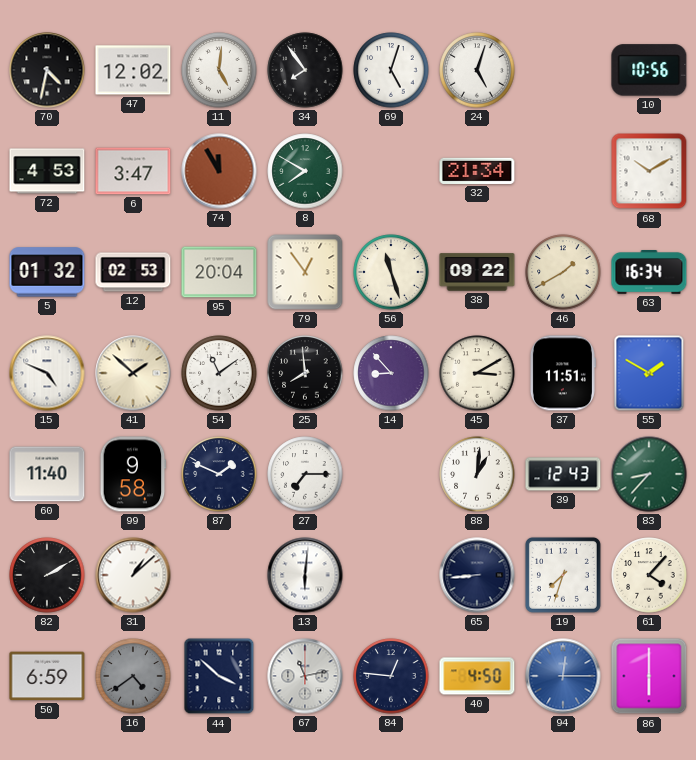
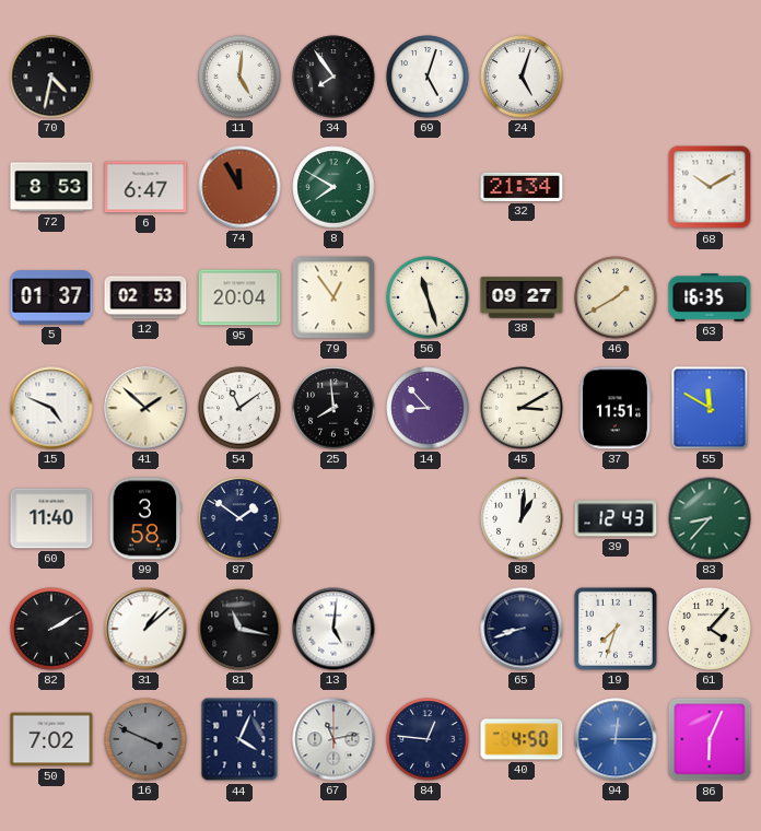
47: 12:02 -> none (133, 70)
10: 10:56 -> none (649, 70)
72: 4:53 -> 8:53 (51, 187)
6: 3:47 -> 6:47 (145, 187)
5: 01:32 -> 01:37 (51, 297)
38: 09:22 -> 09:27 (522, 297)
63: 16:34 -> 16:35 (710, 299)
55: 1:50 -> 11:50 (710, 408)
99: 9:58 -> 3:58 (145, 518)
87: 1:49 -> 1:51 (239, 518)
27: 7:15 -> none (305, 474)
81: none -> 11:17 (239, 629)
13: 6:01 -> 5:01 (333, 629)
65: 8:44 -> 8:42 (522, 629)
50: 6:59 -> 7:02 (51, 739)
16: 4:39 -> 3:49 (145, 739)
44: 3:52 -> 4:04 (239, 739)
86: 6:00 -> 6:04 (710, 739)
